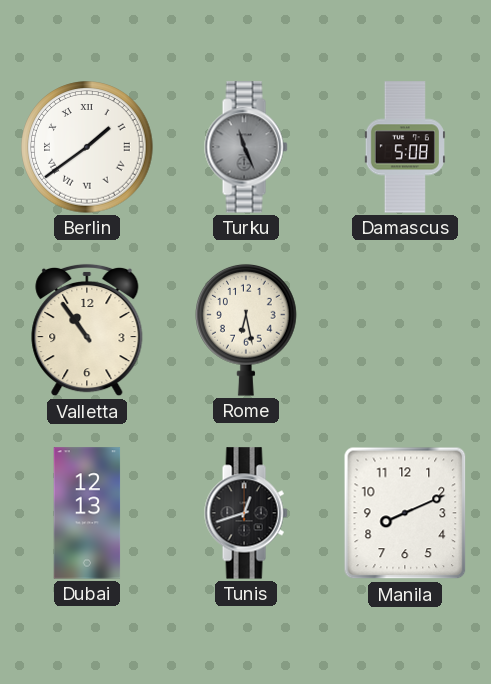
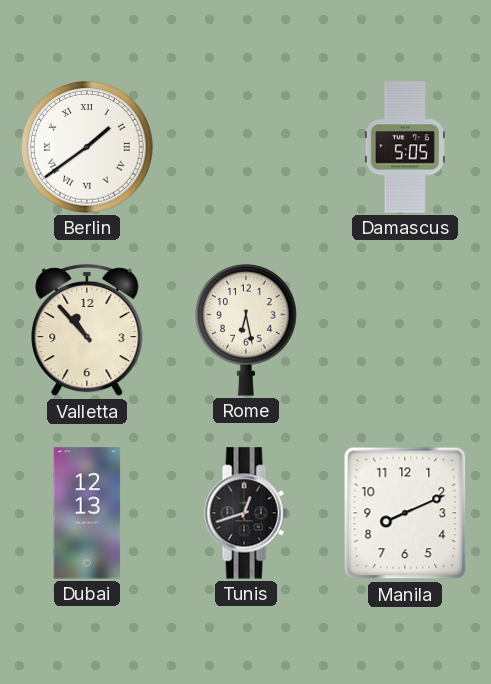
Turku: 11:26 -> none (246, 147)
Damascus: 5:08 -> 5:05 (405, 147)
Valletta: 10:54 -> 10:53 (87, 330)
